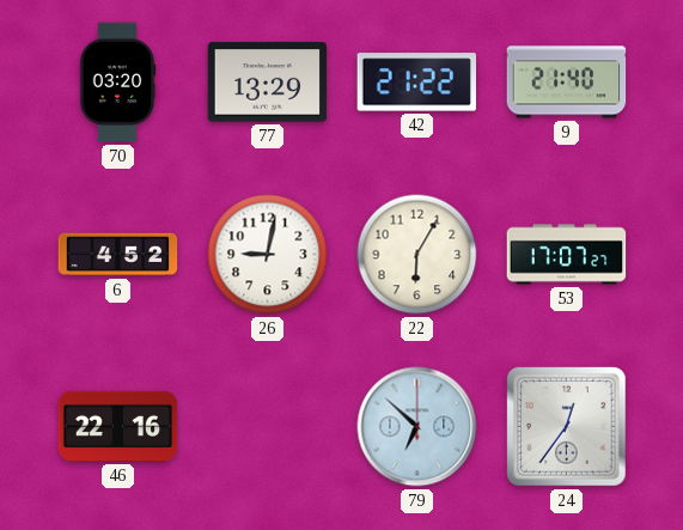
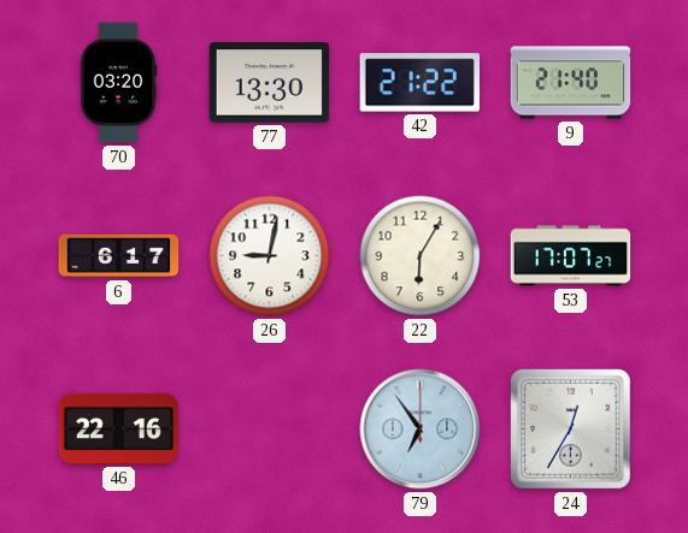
77: 13:29 -> 13:30 (270, 83)
6: 4:52 -> 6:17 (119, 256)
79: 6:52 -> 6:54 (421, 430)
24: 12:36 -> 12:35 (571, 430)
